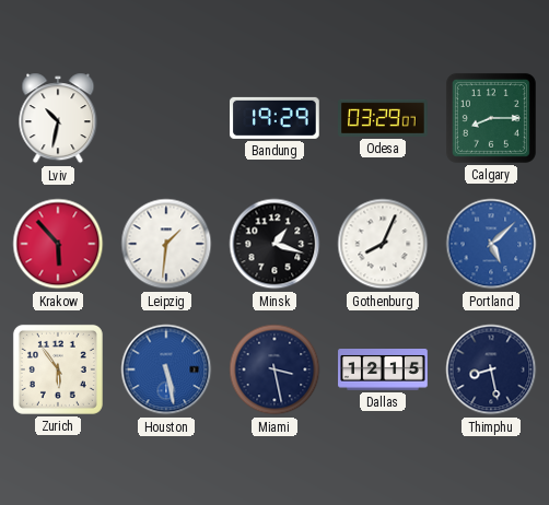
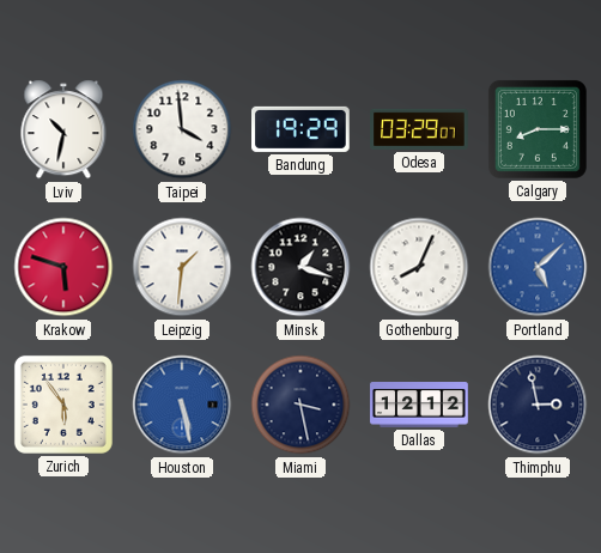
Taipei: none -> 3:59 (182, 129)
Krakow: 5:53 -> 5:48 (63, 267)
Dallas: 12:15 -> 12:12 (419, 406)
Thimphu: 8:28 -> 2:58 (538, 405)
